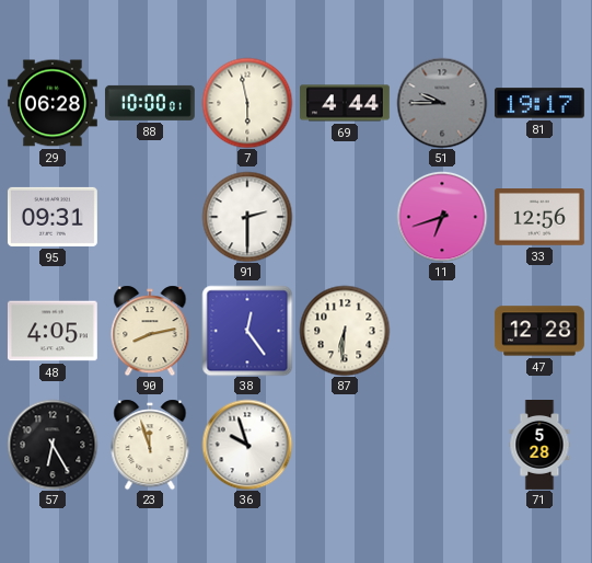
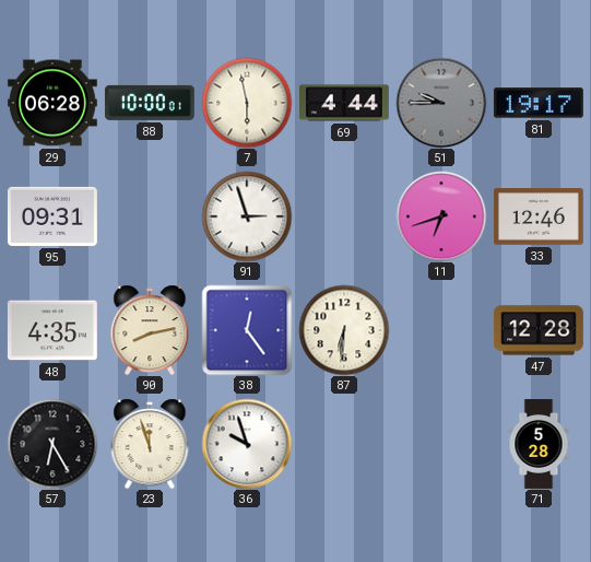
91: 2:30 -> 2:57 (247, 216)
33: 12:56 -> 12:46 (539, 218)
48: 4:05 -> 4:35 (52, 330)
